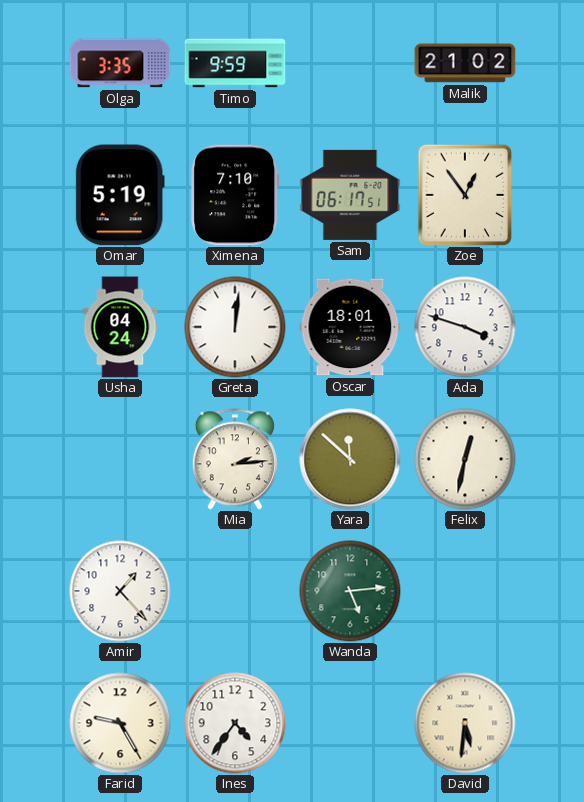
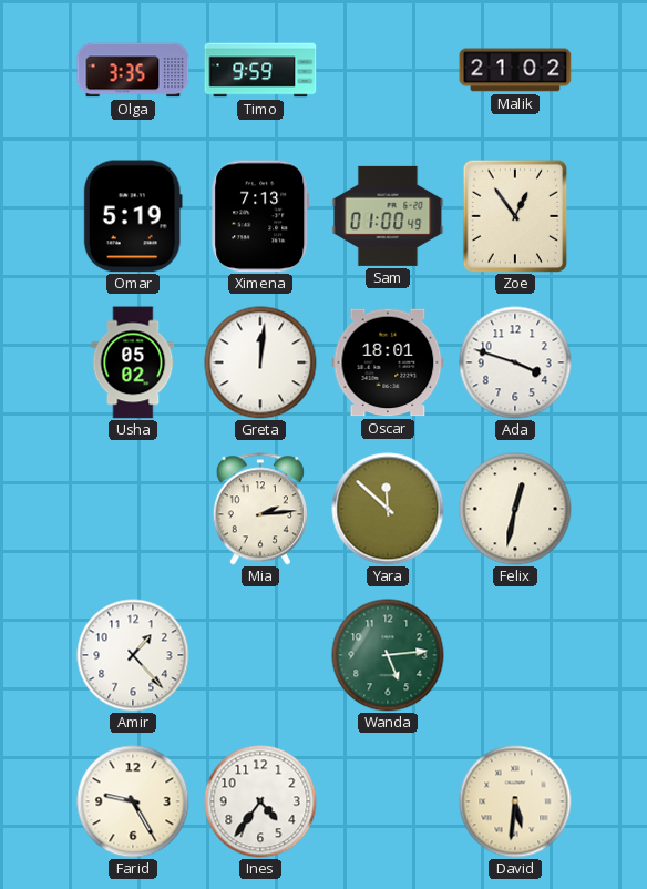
Ximena: 7:10 -> 7:13 (260, 216)
Sam: 06:17 -> 01:00 (388, 216)
Usha: 04:24 -> 05:02 (133, 362)
